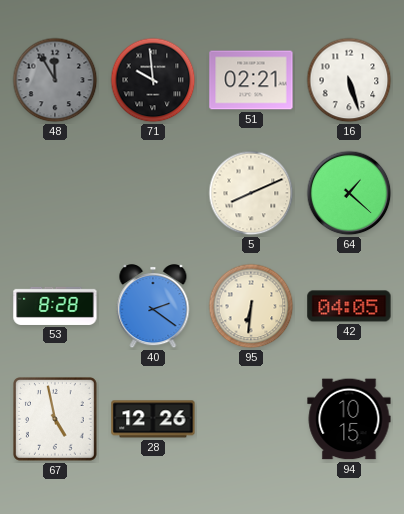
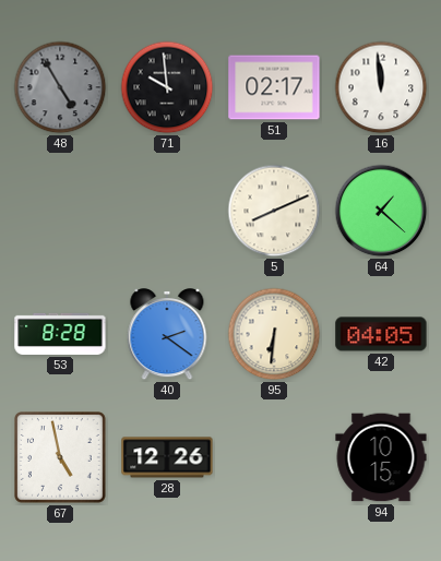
48: 11:55 -> 4:55 (60, 87)
51: 02:21 -> 02:17 (274, 87)
16: 5:27 -> 11:59 (381, 87)
